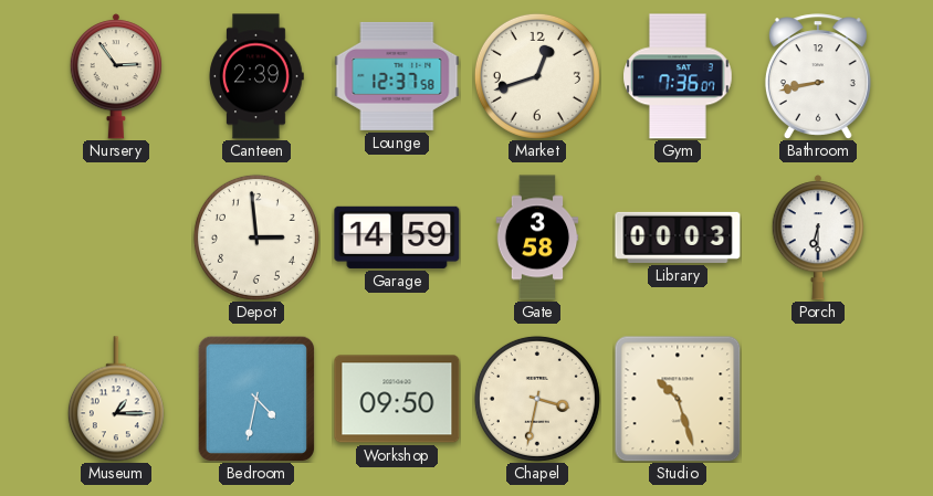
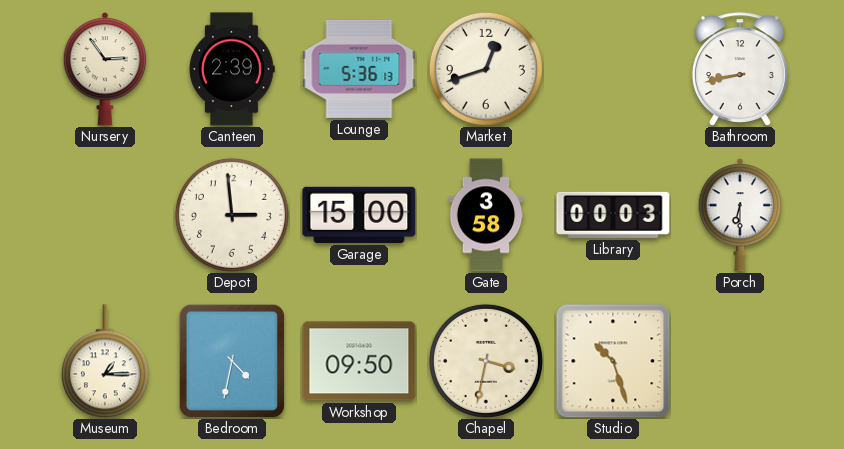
Lounge: 12:37 -> 5:36 (359, 69)
Gym: 7:36 -> none (678, 76)
Garage: 14:59 -> 15:00 (359, 215)
